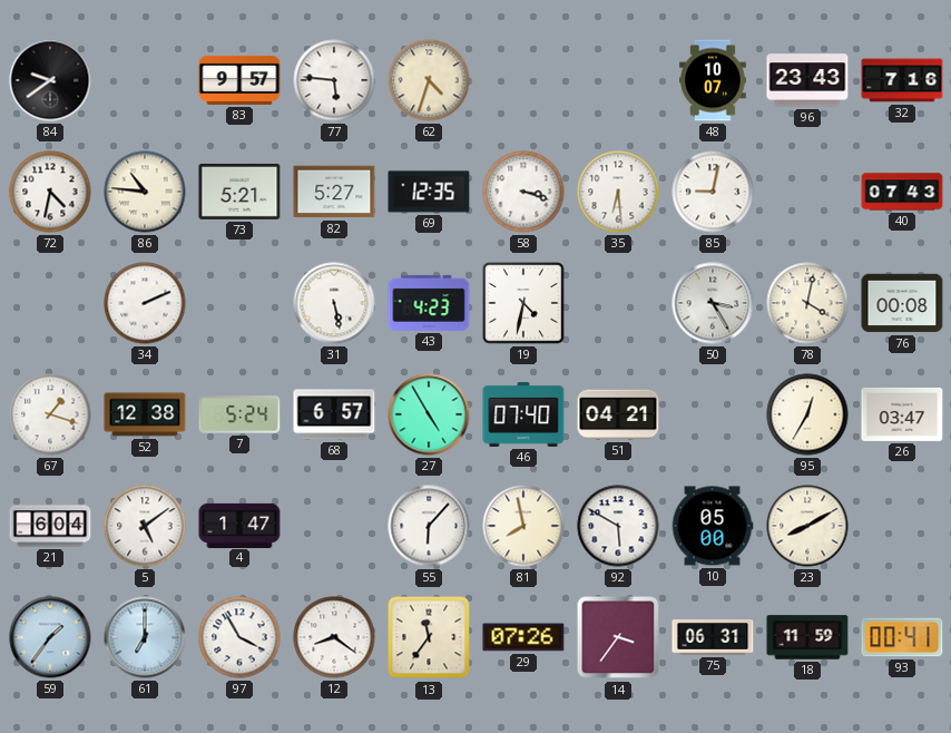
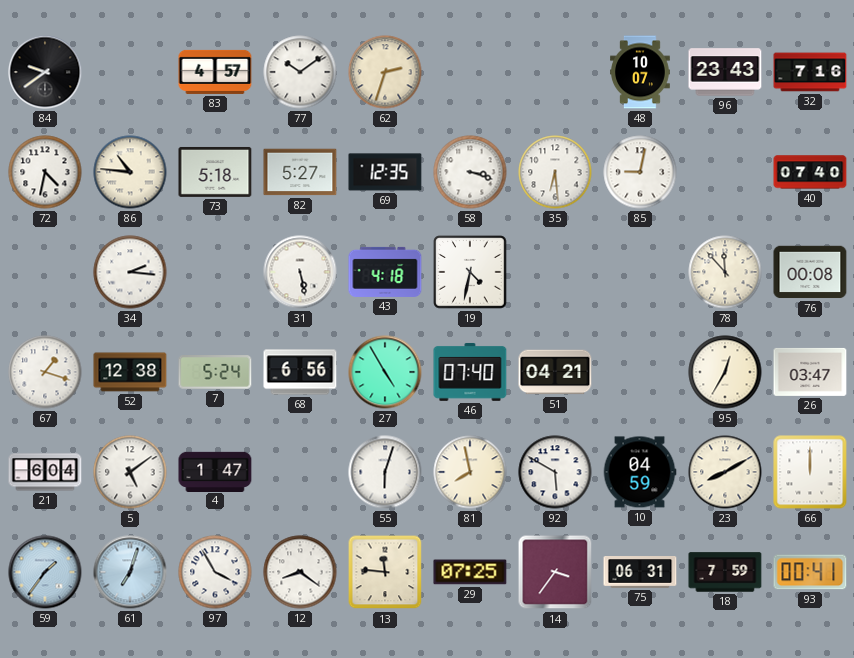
83: 9:57 -> 4:57 (215, 72)
77: 5:46 -> 10:09 (300, 72)
62: 4:33 -> 2:33 (385, 72)
73: 5:21 -> 5:18 (215, 172)
40: 07:43 -> 07:40 (810, 172)
34: 2:11 -> 2:16 (130, 272)
43: 4:23 -> 4:18 (385, 272)
50: 3:25 -> none (713, 303)
78: 4:02 -> 11:53 (725, 272)
68: 6:57 -> 6:56 (300, 372)
55: 6:07 -> 6:03 (385, 472)
10: 05:00 -> 04:59 (640, 472)
66: none -> 12:00 (810, 472)
61: 7:00 -> 7:03 (130, 572)
13: 11:36 -> 11:46 (385, 572)
29: 07:26 -> 07:25 (470, 572)
18: 11:59 -> 7:59 (725, 572)
